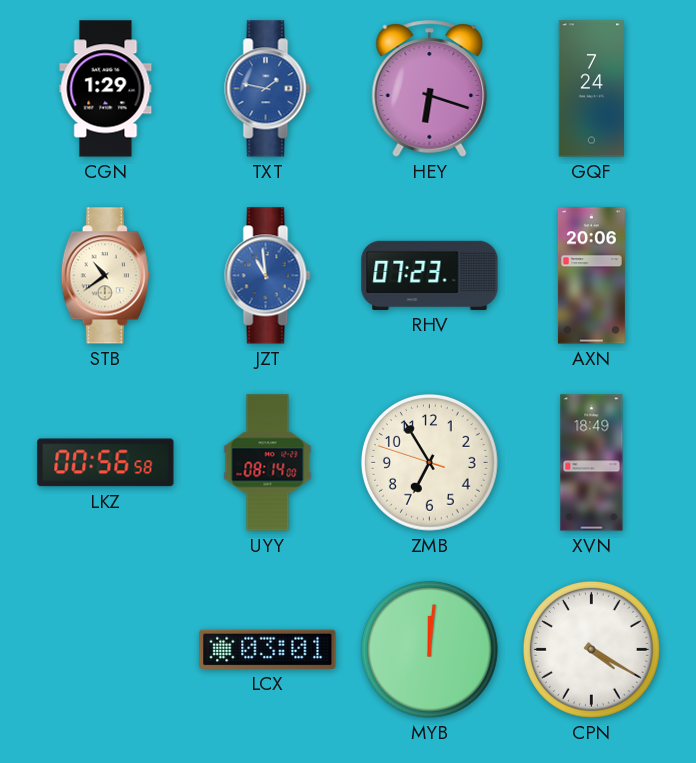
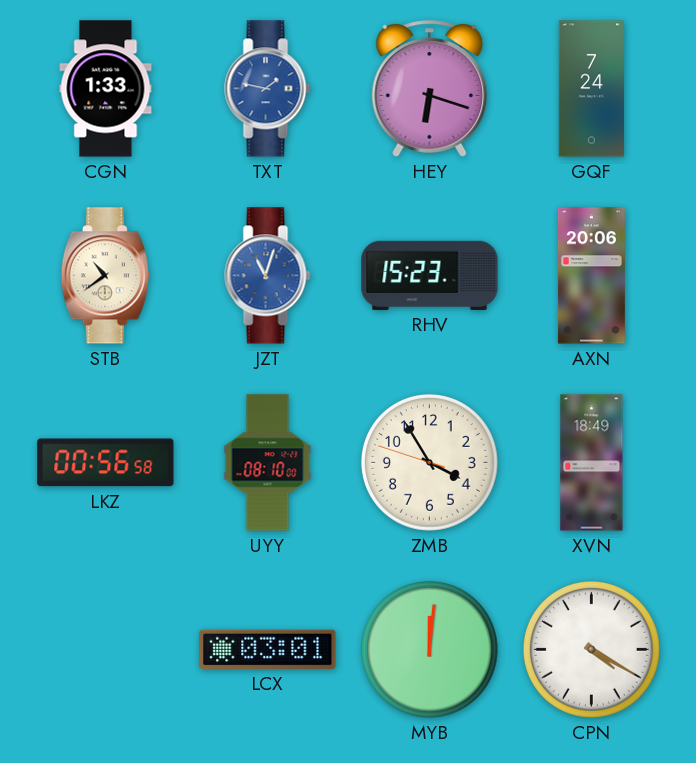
CGN: 1:29 -> 1:33 (106, 89)
JZT: 10:59 -> 11:03 (268, 276)
RHV: 07:23 -> 15:23 (430, 275)
UYY: 08:14 -> 08:10 (268, 463)
ZMB: 6:54 -> 3:54 (429, 462)
